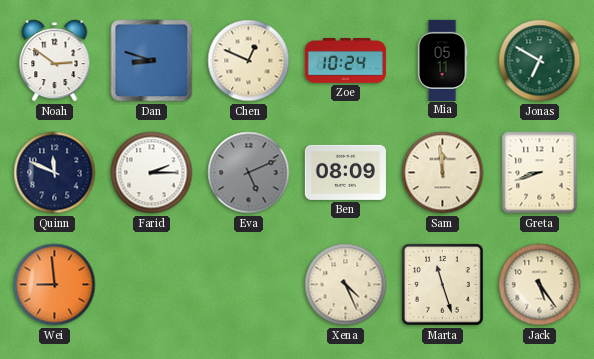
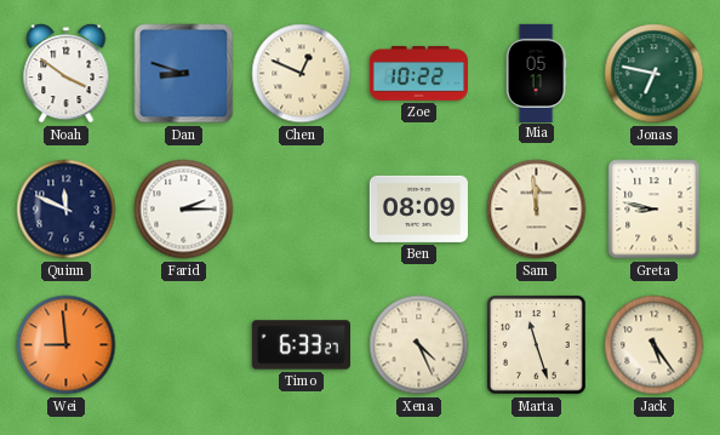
Noah: 2:51 -> 3:51 (67, 74)
Zoe: 10:24 -> 10:22 (418, 74)
Jonas: 6:50 -> 6:47 (655, 74)
Eva: 5:11 -> none (249, 173)
Greta: 8:42 -> 8:47 (655, 210)
Timo: none -> 6:33 (301, 345)
